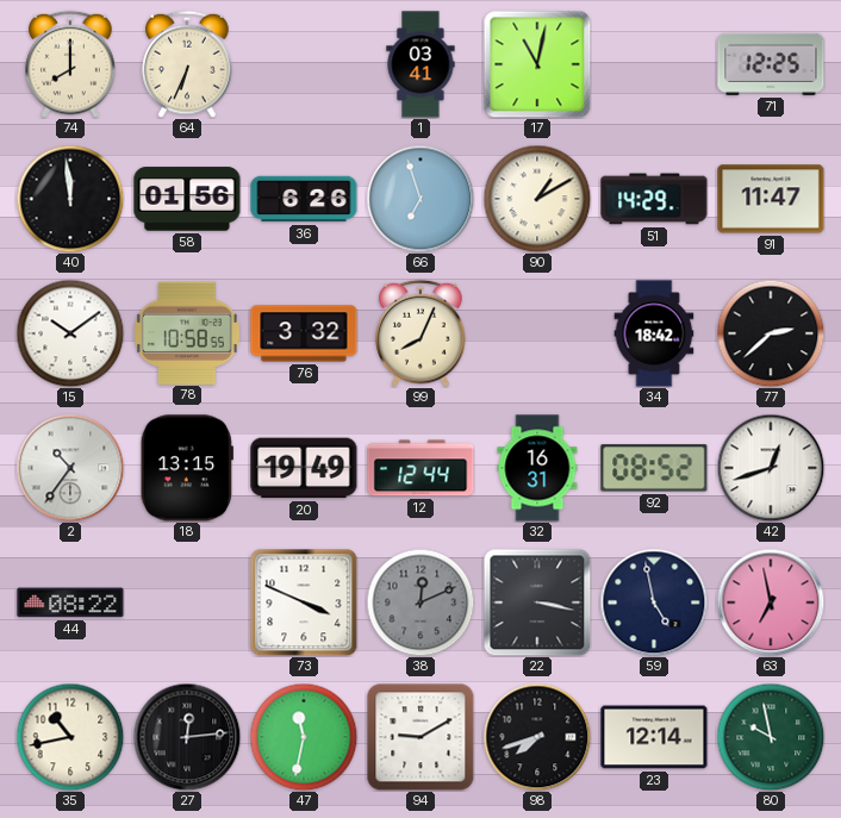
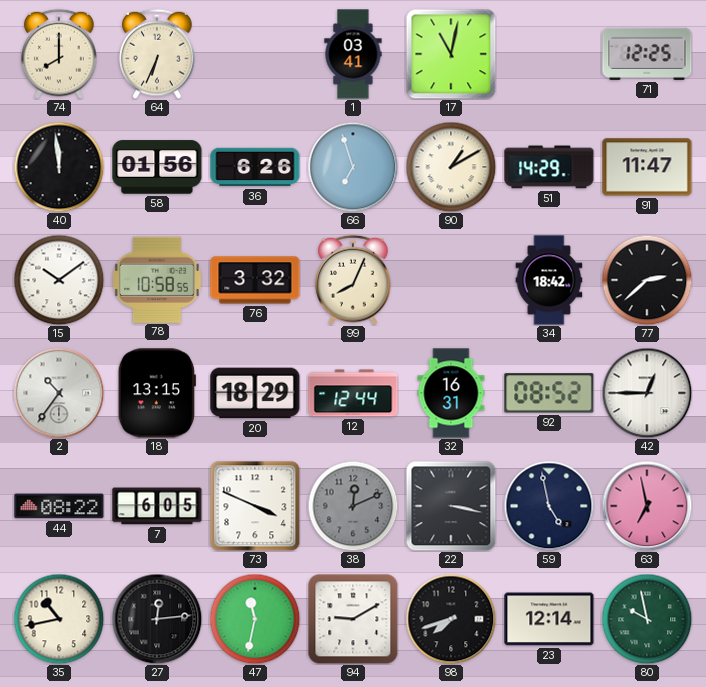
20: 19:49 -> 18:29 (255, 393)
42: 12:42 -> 12:45 (647, 393)
7: none -> 6:05 (157, 506)
